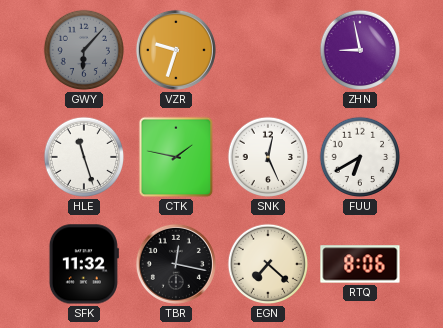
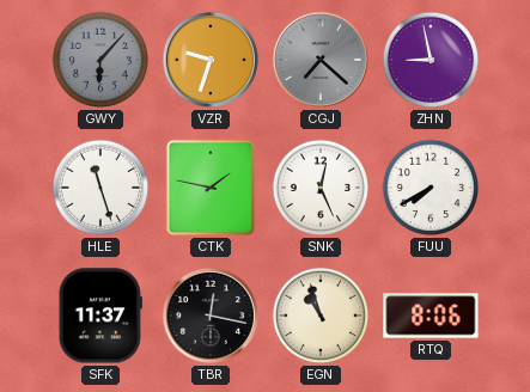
CGJ: none -> 7:22 (321, 60)
FUU: 6:40 -> 7:40 (431, 188)
SFK: 11:32 -> 11:37 (100, 316)
EGN: 7:22 -> 10:57 (321, 316)
